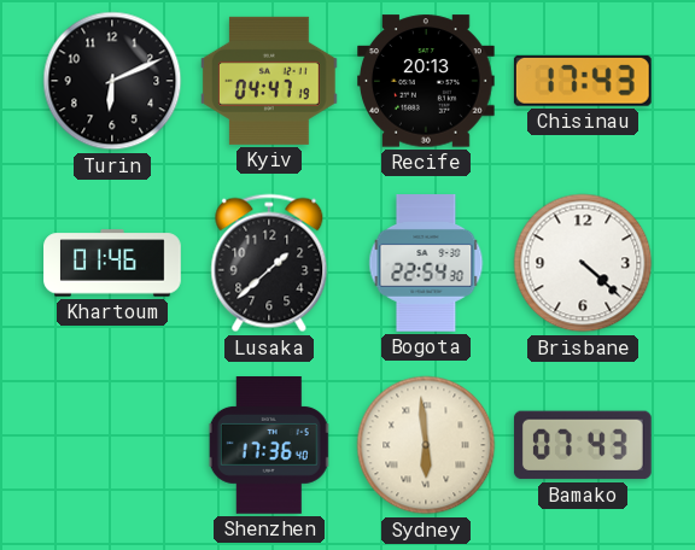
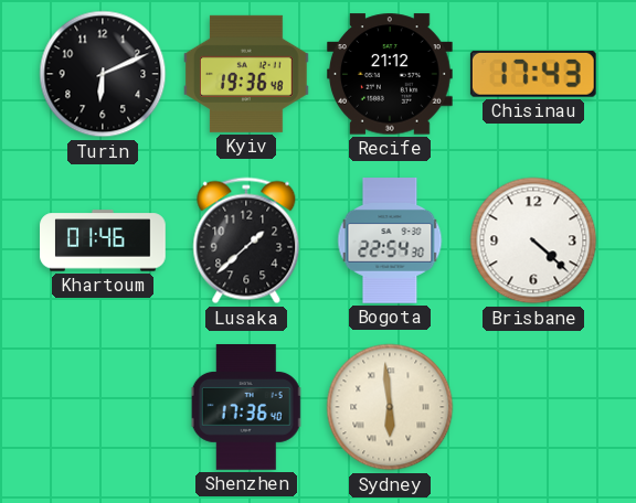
Kyiv: 04:47 -> 19:36 (247, 74)
Recife: 20:13 -> 21:12 (391, 74)
Bamako: 07:43 -> none (583, 445)
